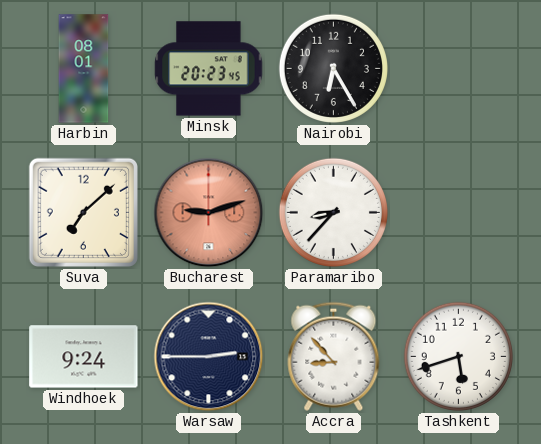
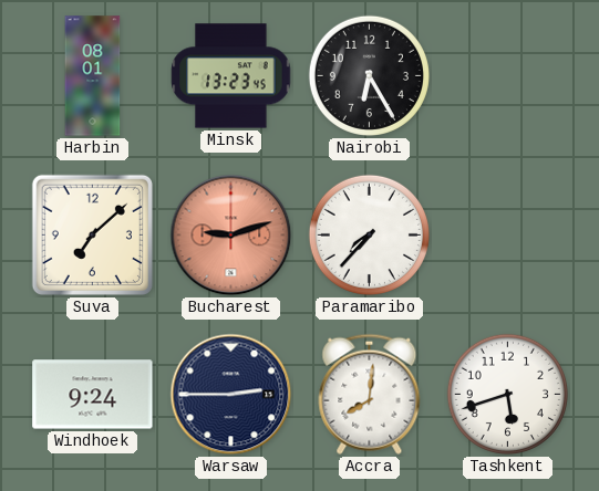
Minsk: 20:23 -> 13:23 (231, 76)
Paramaribo: 8:37 -> 7:37 (369, 234)
Accra: 8:53 -> 8:01 (370, 394)
